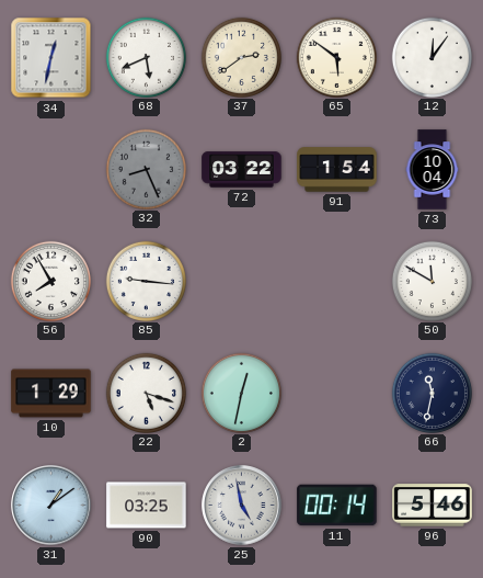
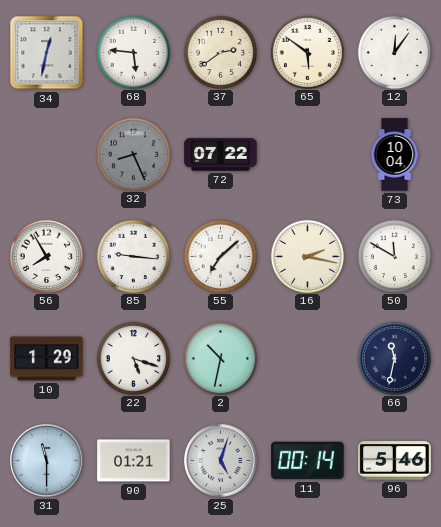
68: 5:41 -> 5:46 (133, 52)
72: 03:22 -> 07:22 (221, 155)
91: 1:54 -> none (337, 170)
55: none -> 7:08 (220, 256)
16: none -> 2:17 (307, 256)
2: 12:32 -> 10:32 (220, 358)
31: 1:09 -> 11:30 (47, 461)
90: 03:25 -> 01:21 (134, 461)
25: 4:58 -> 5:03 (221, 461)
